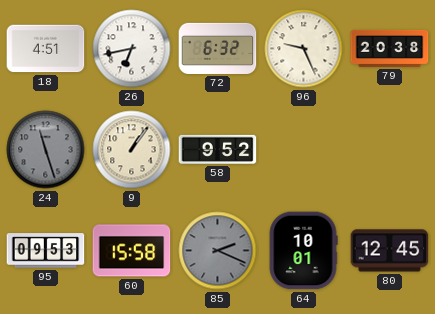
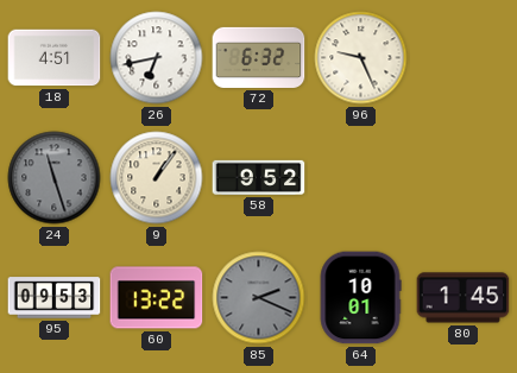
79: 20:38 -> none (390, 48)
60: 15:58 -> 13:22 (157, 298)
80: 12:45 -> 1:45 (464, 298)
